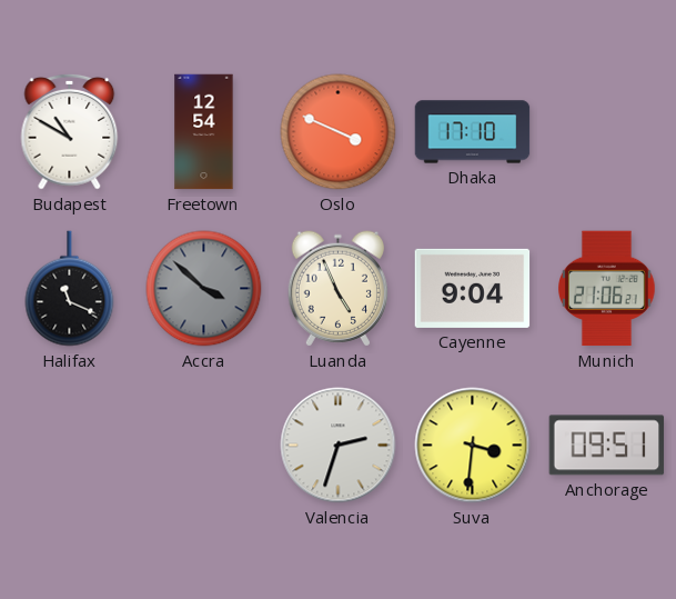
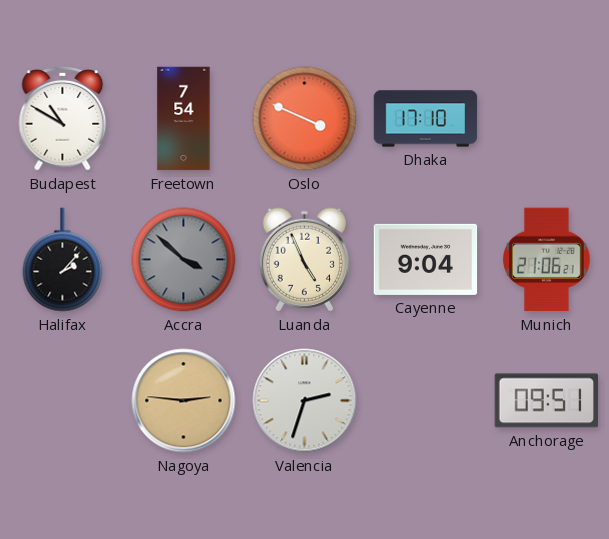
Freetown: 12:54 -> 7:54 (184, 119)
Halifax: 11:19 -> 2:07 (63, 260)
Nagoya: none -> 2:46 (184, 401)
Suva: 3:31 -> none (473, 446)
